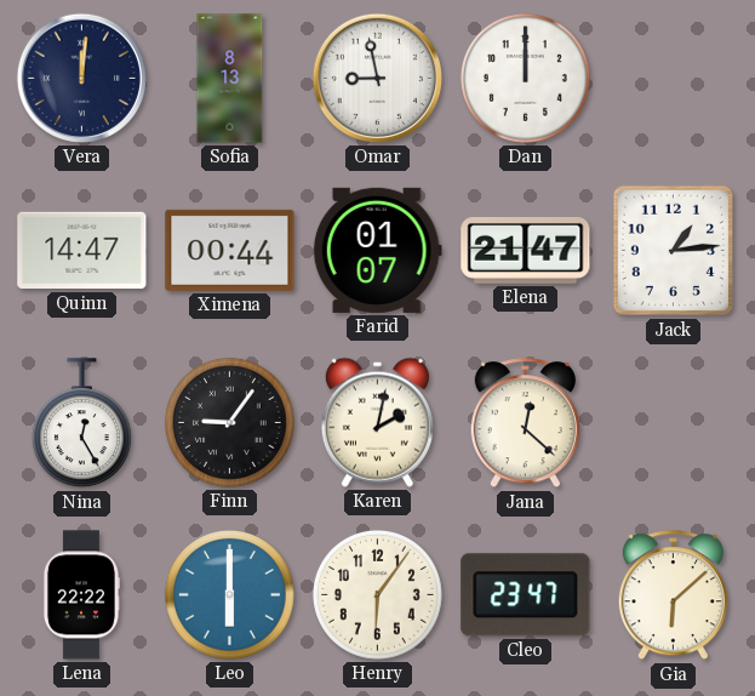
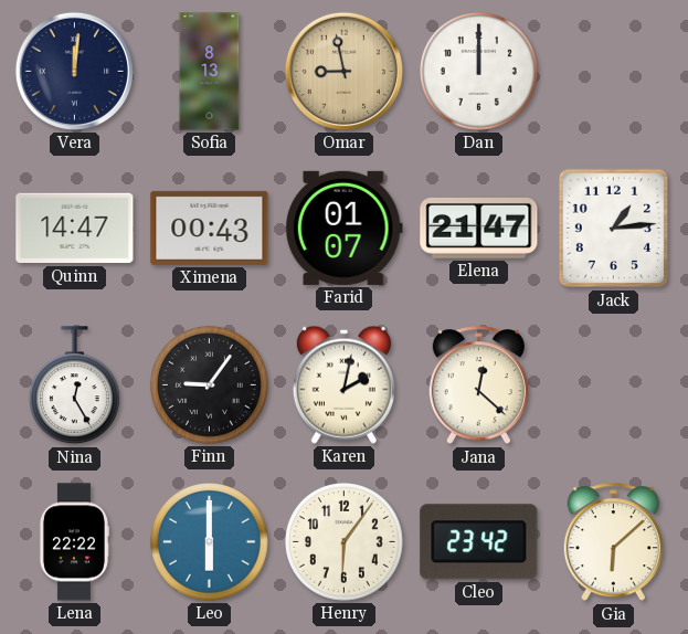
Omar dial: white -> champagne (343, 71)
Ximena: 00:44 -> 00:43 (210, 228)
Cleo: 23:47 -> 23:42 (479, 542)
